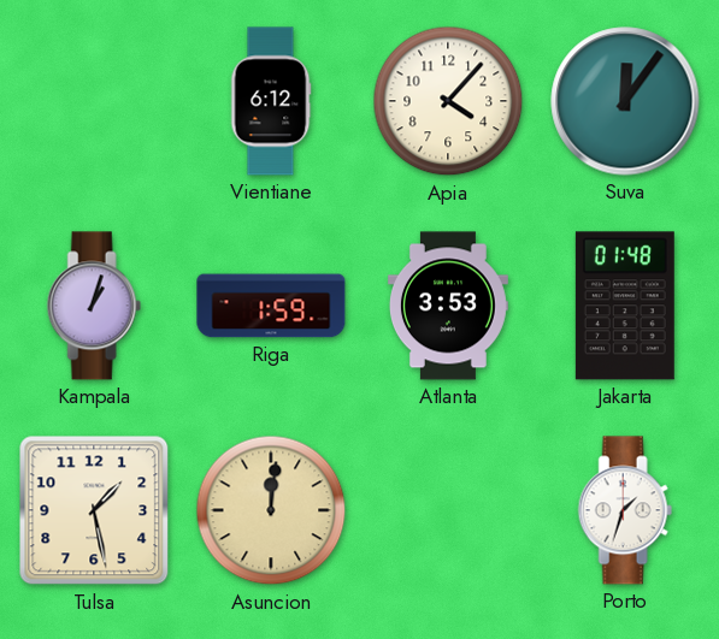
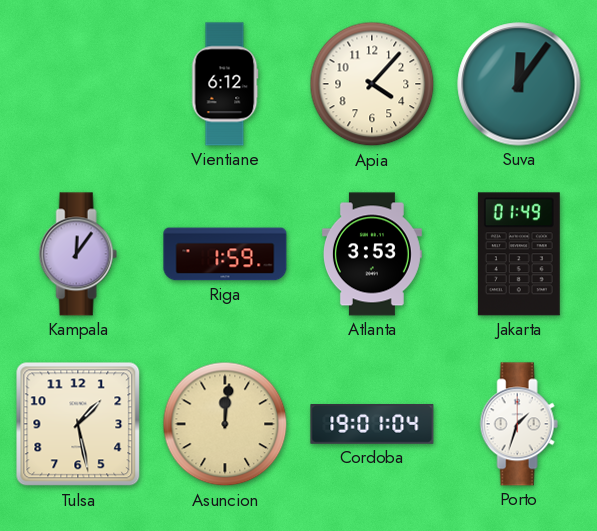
Kampala: 1:03 -> 12:06 (78, 254)
Jakarta: 01:48 -> 01:49 (519, 254)
Cordoba: none -> 19:01 (372, 425)
